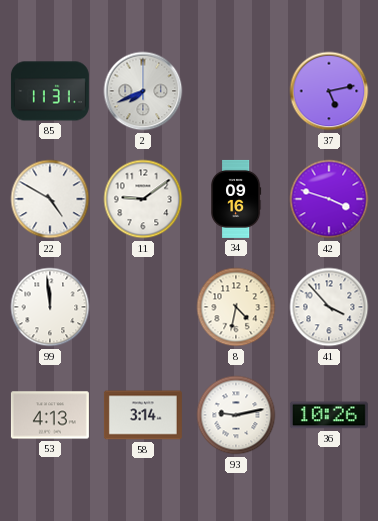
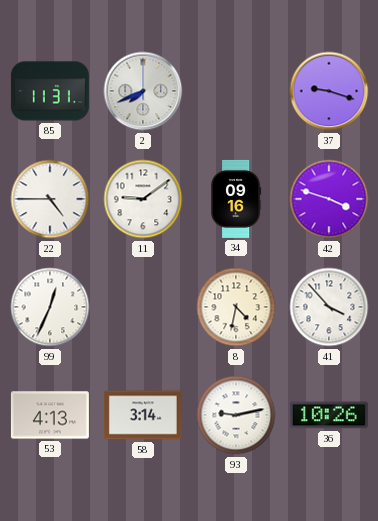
37: 5:13 -> 9:18 (329, 91)
22: 4:50 -> 4:45 (50, 199)
99: 11:59 -> 12:34 (50, 307)
